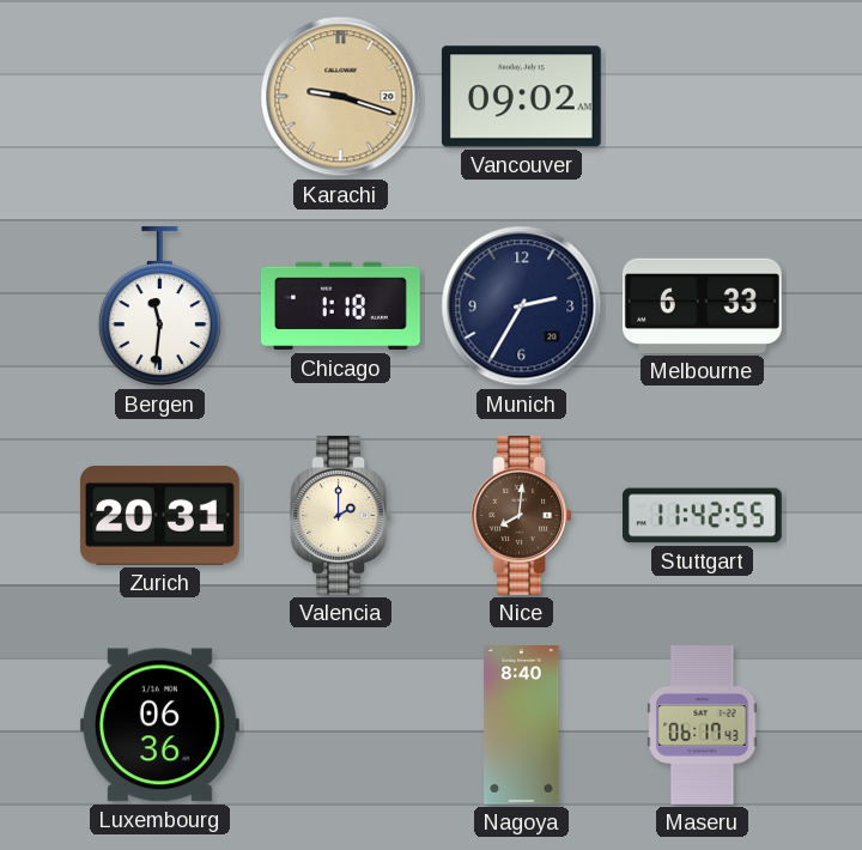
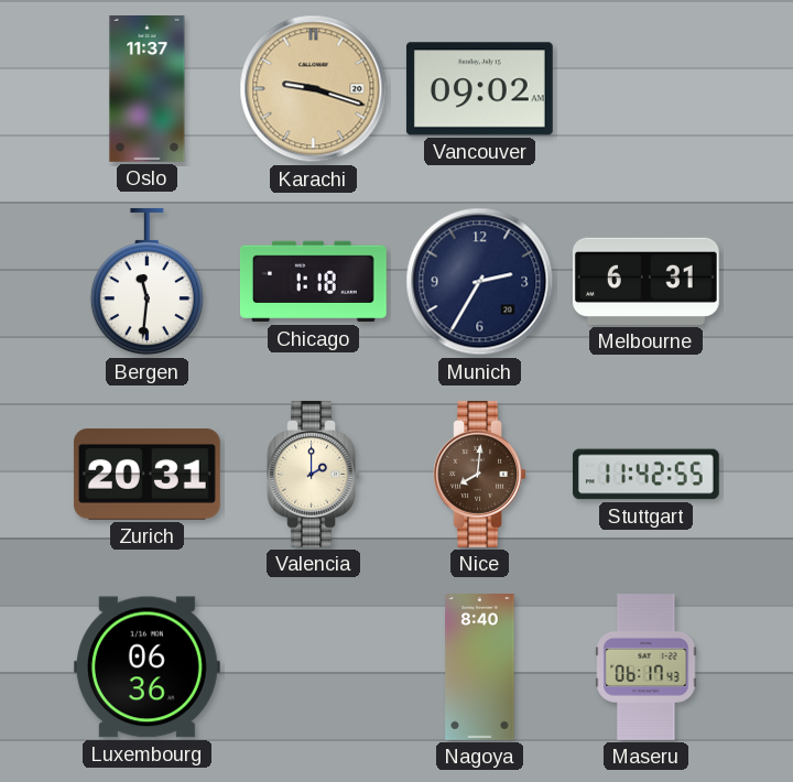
Oslo: none -> 11:37 (148, 89)
Melbourne: 6:33 -> 6:31 (645, 281)
